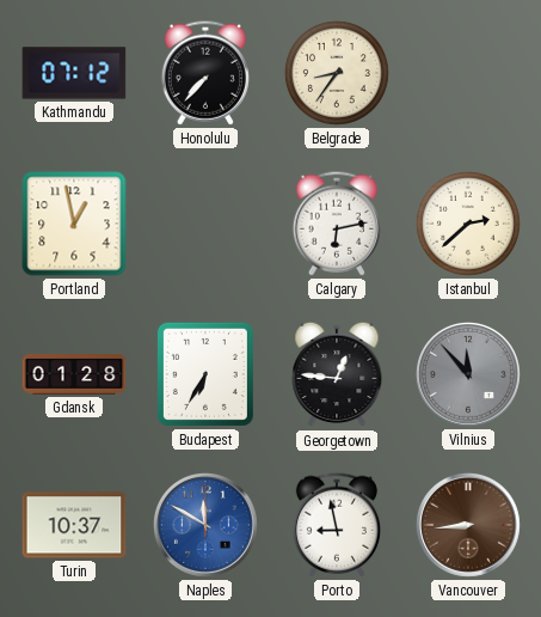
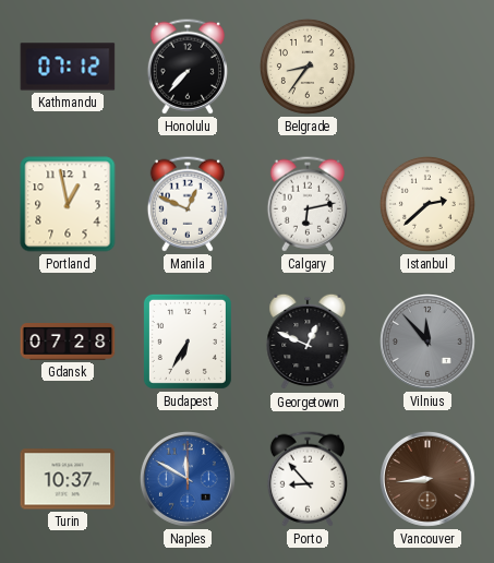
Manila: none -> 12:49 (188, 204)
Gdansk: 01:28 -> 07:28 (68, 343)
Georgetown: 12:46 -> 12:49 (308, 342)
Porto: 8:58 -> 8:53 (308, 479)
